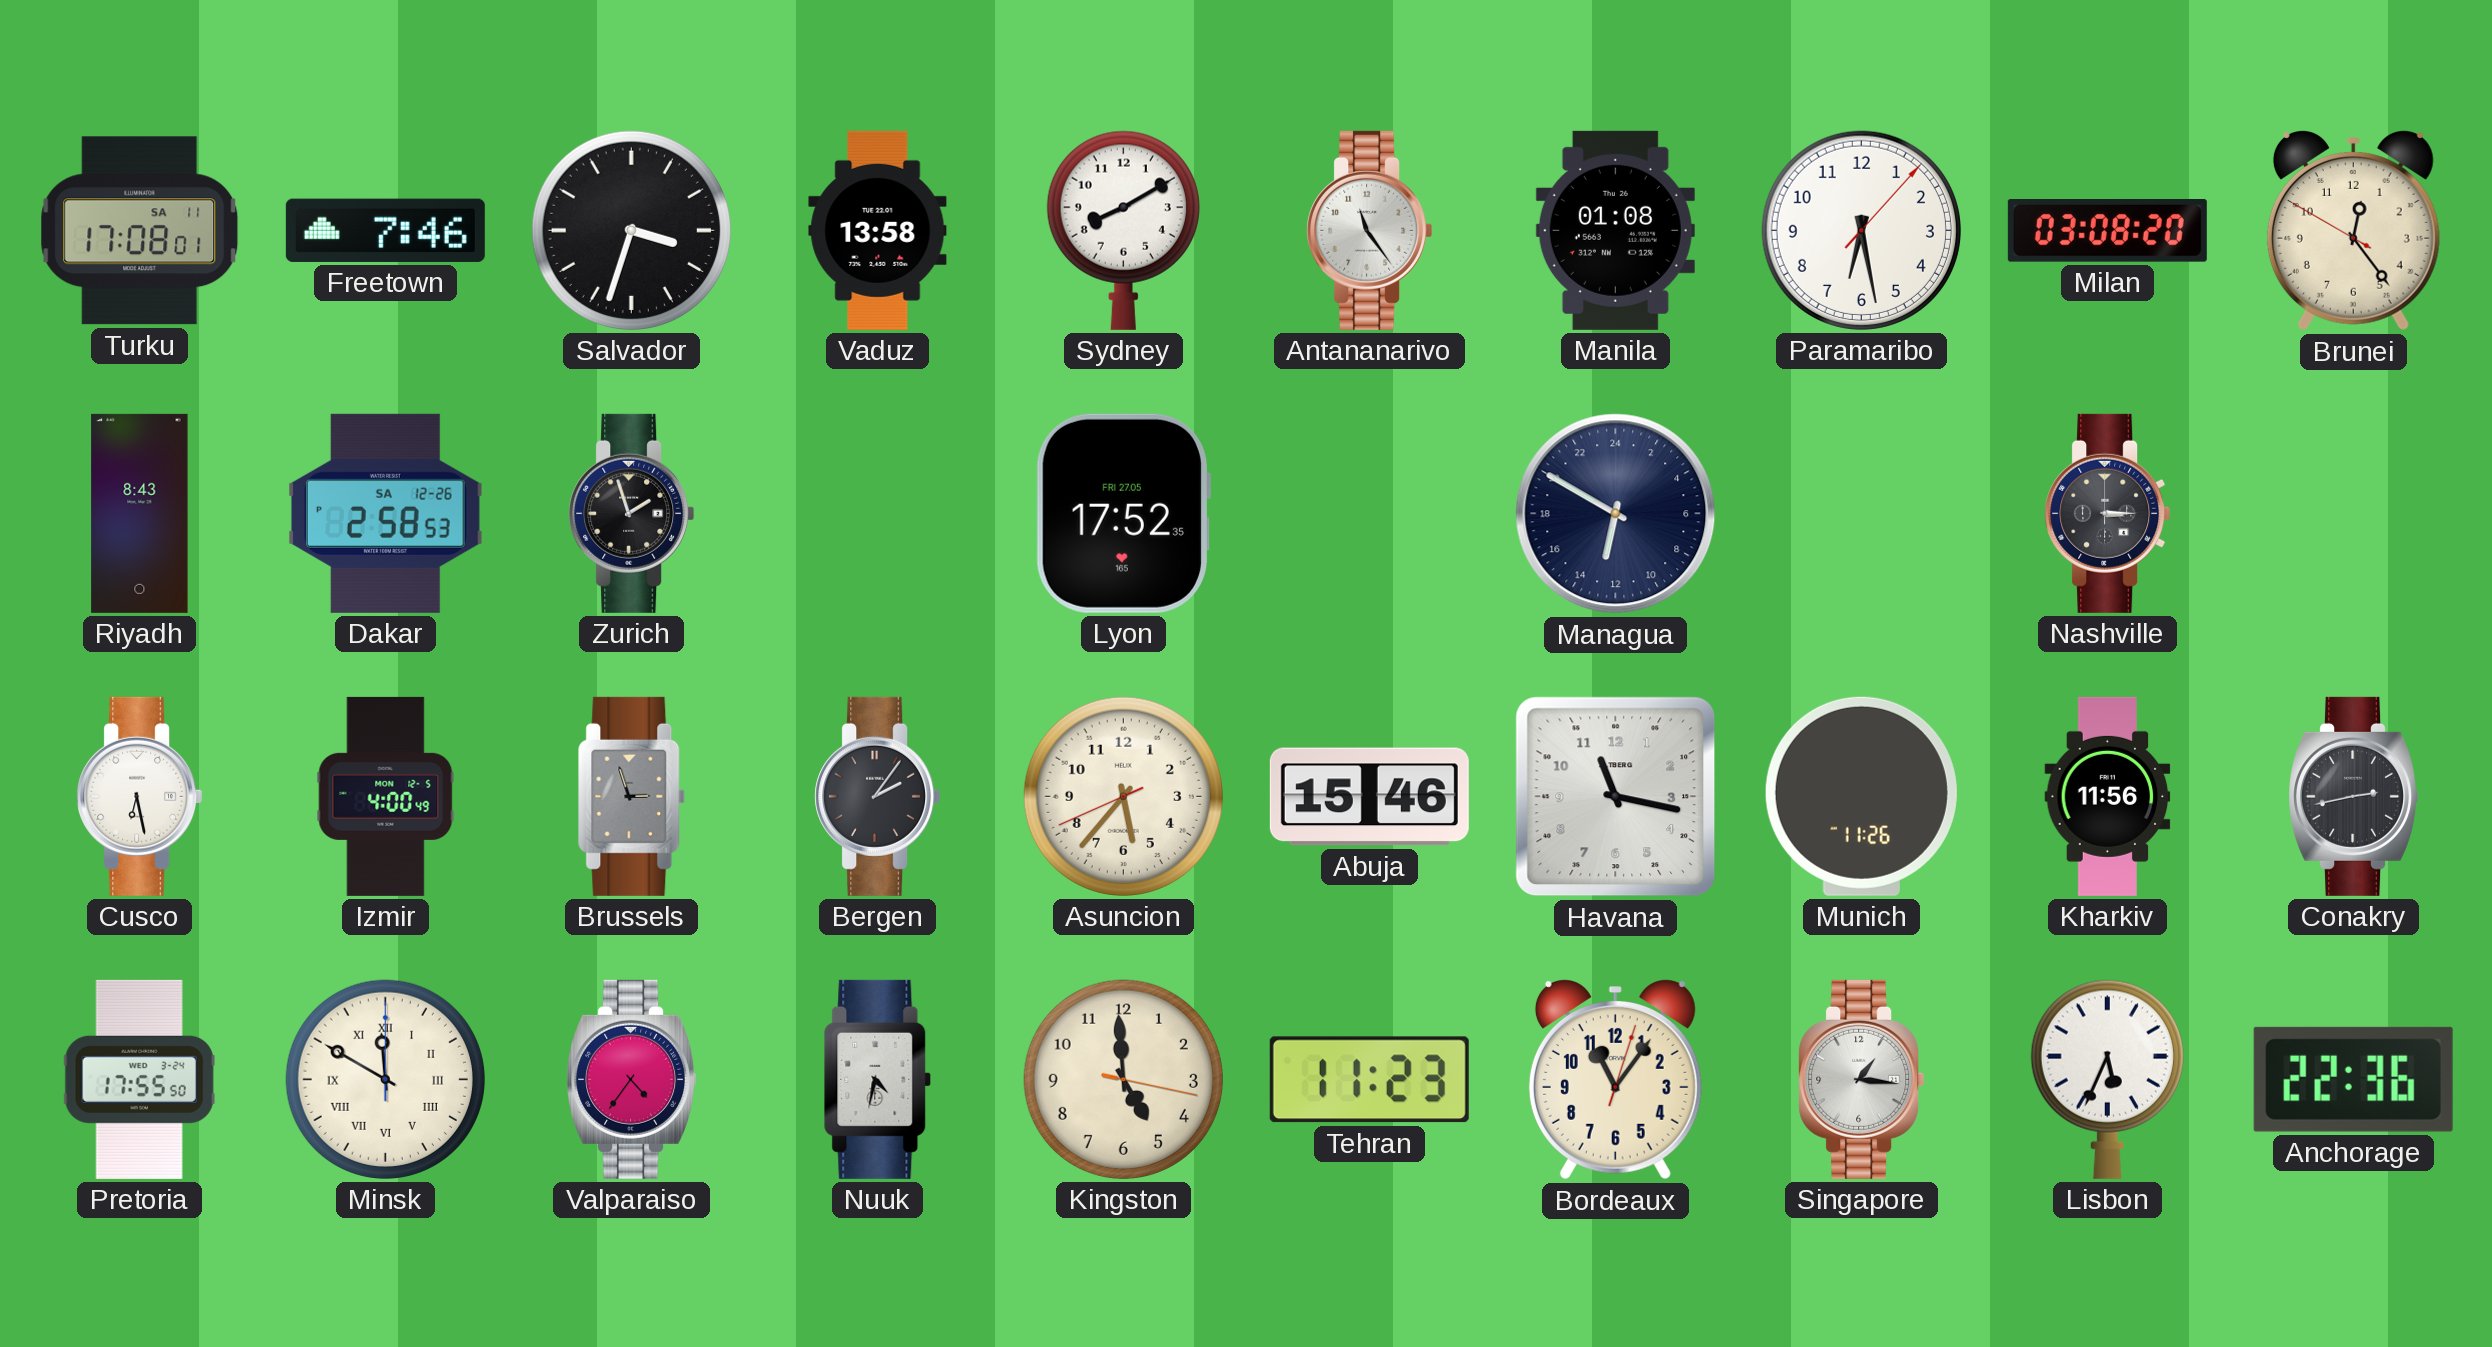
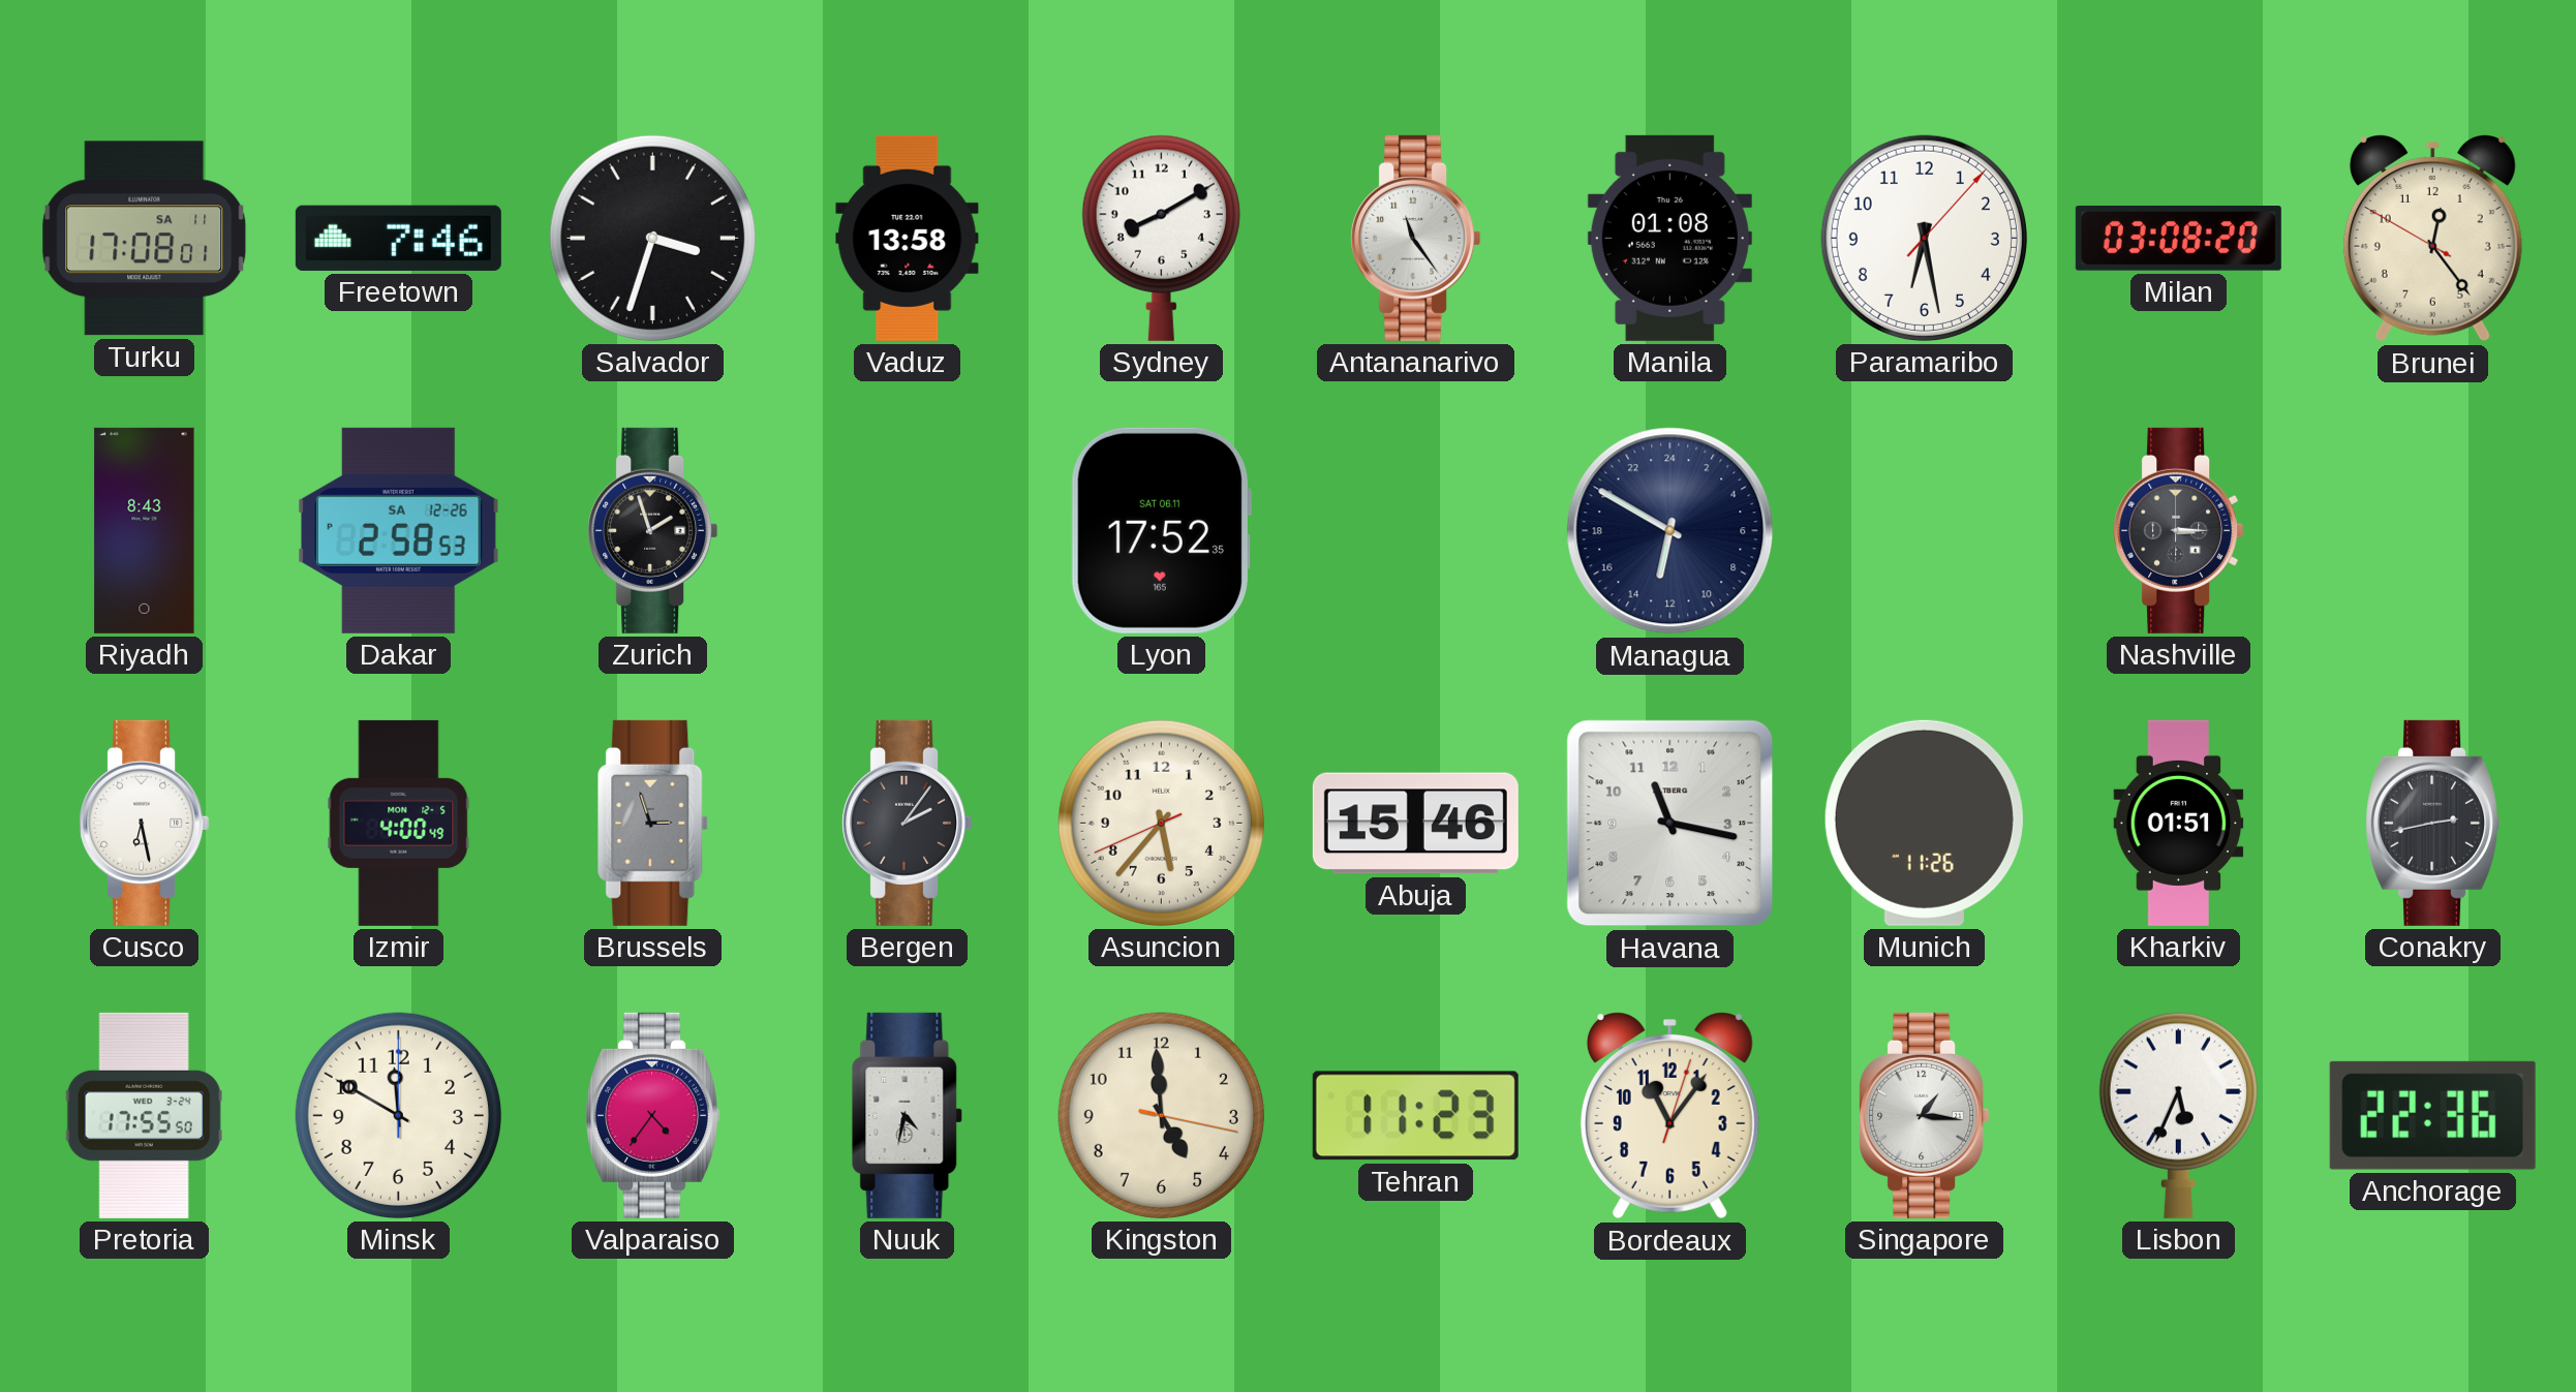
Lyon date: FRI 27.05 -> SAT 06.11 (1160, 530)
Kharkiv: 11:56 -> 01:51 (2179, 823)
Minsk numerals: Roman -> Arabic (398, 1115)
